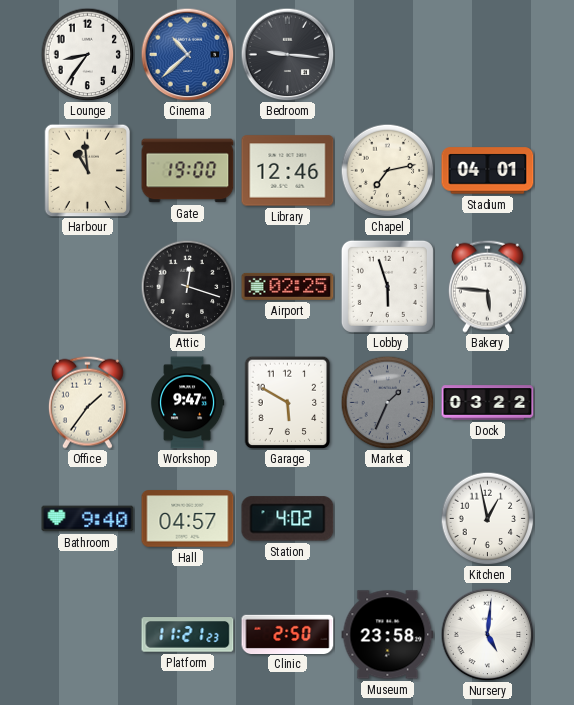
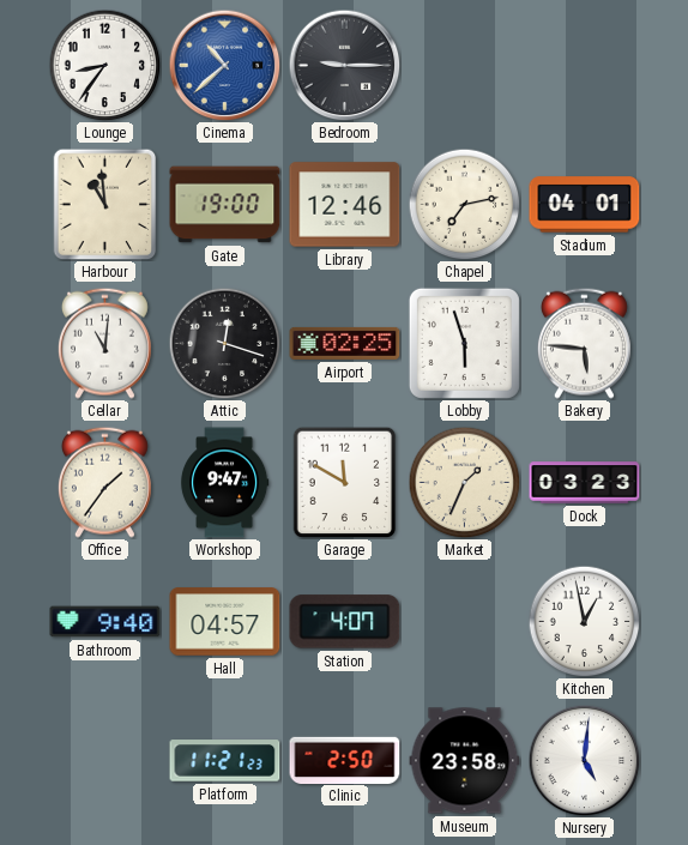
Bedroom: 9:16 -> 9:15 (344, 65)
Cellar: none -> 11:01 (104, 343)
Garage: 5:50 -> 11:50 (345, 482)
Market dial: grey -> cream (464, 482)
Dock: 03:22 -> 03:23 (585, 483)
Station: 4:02 -> 4:07 (345, 622)
